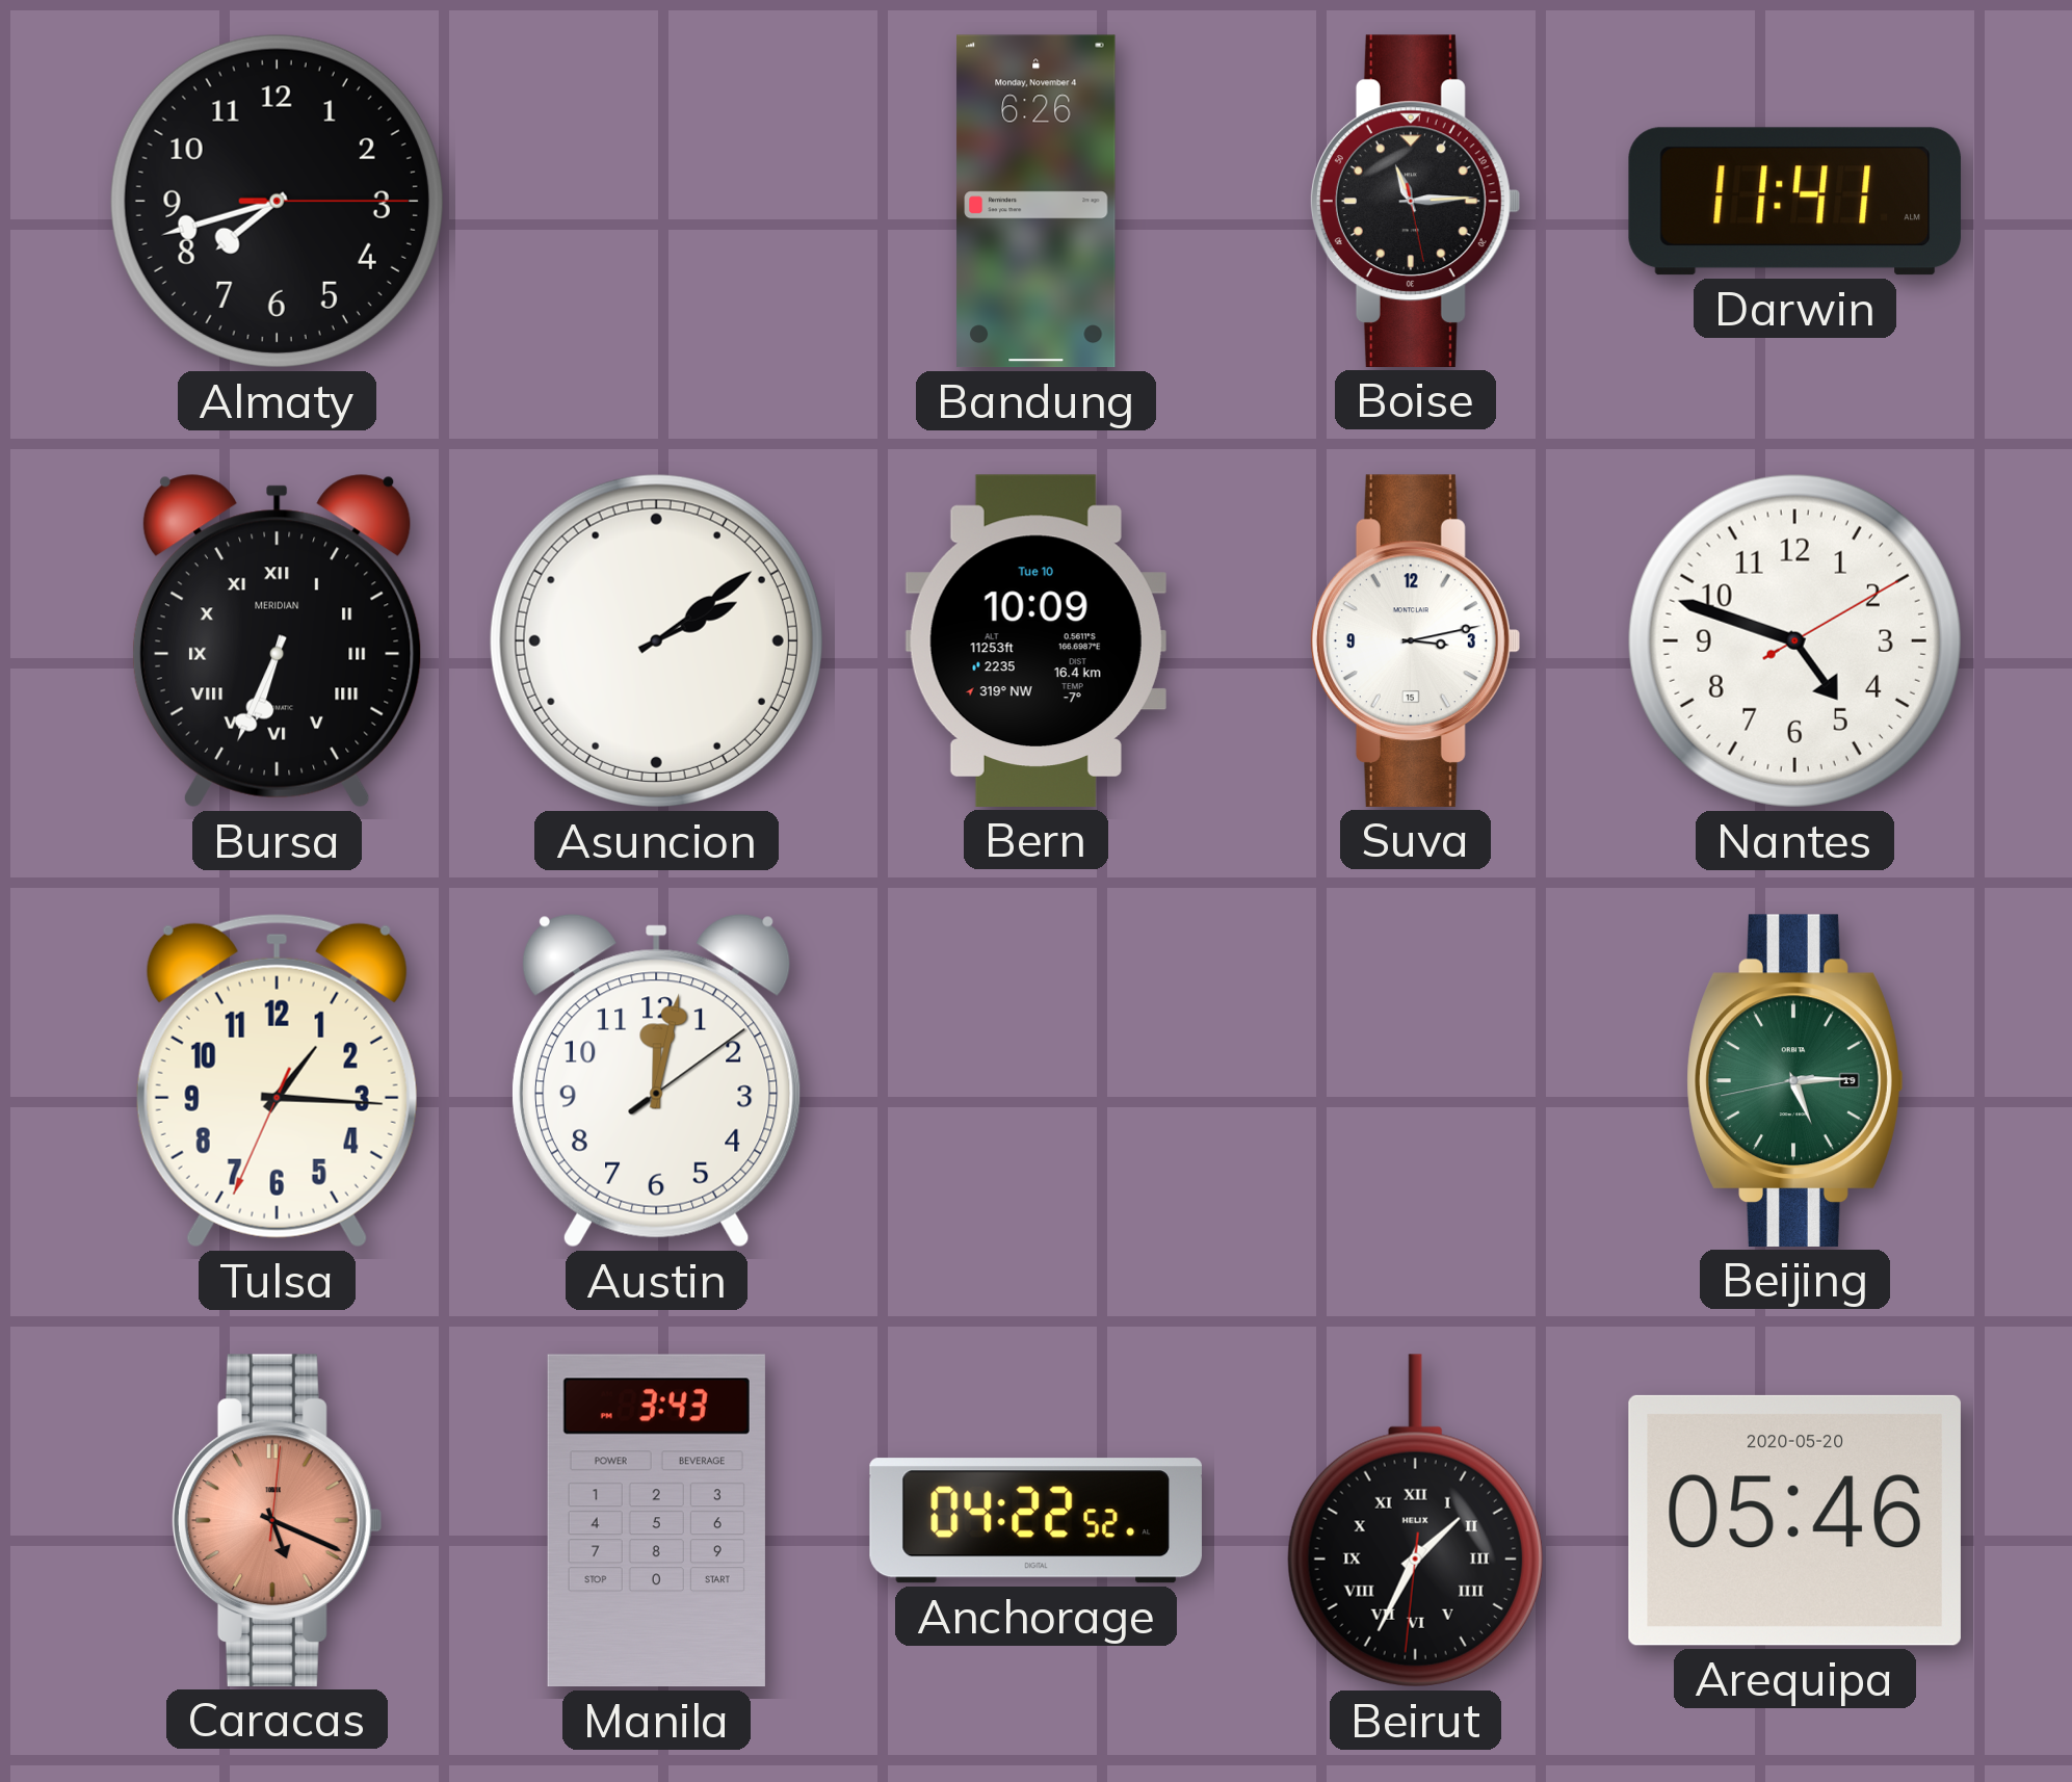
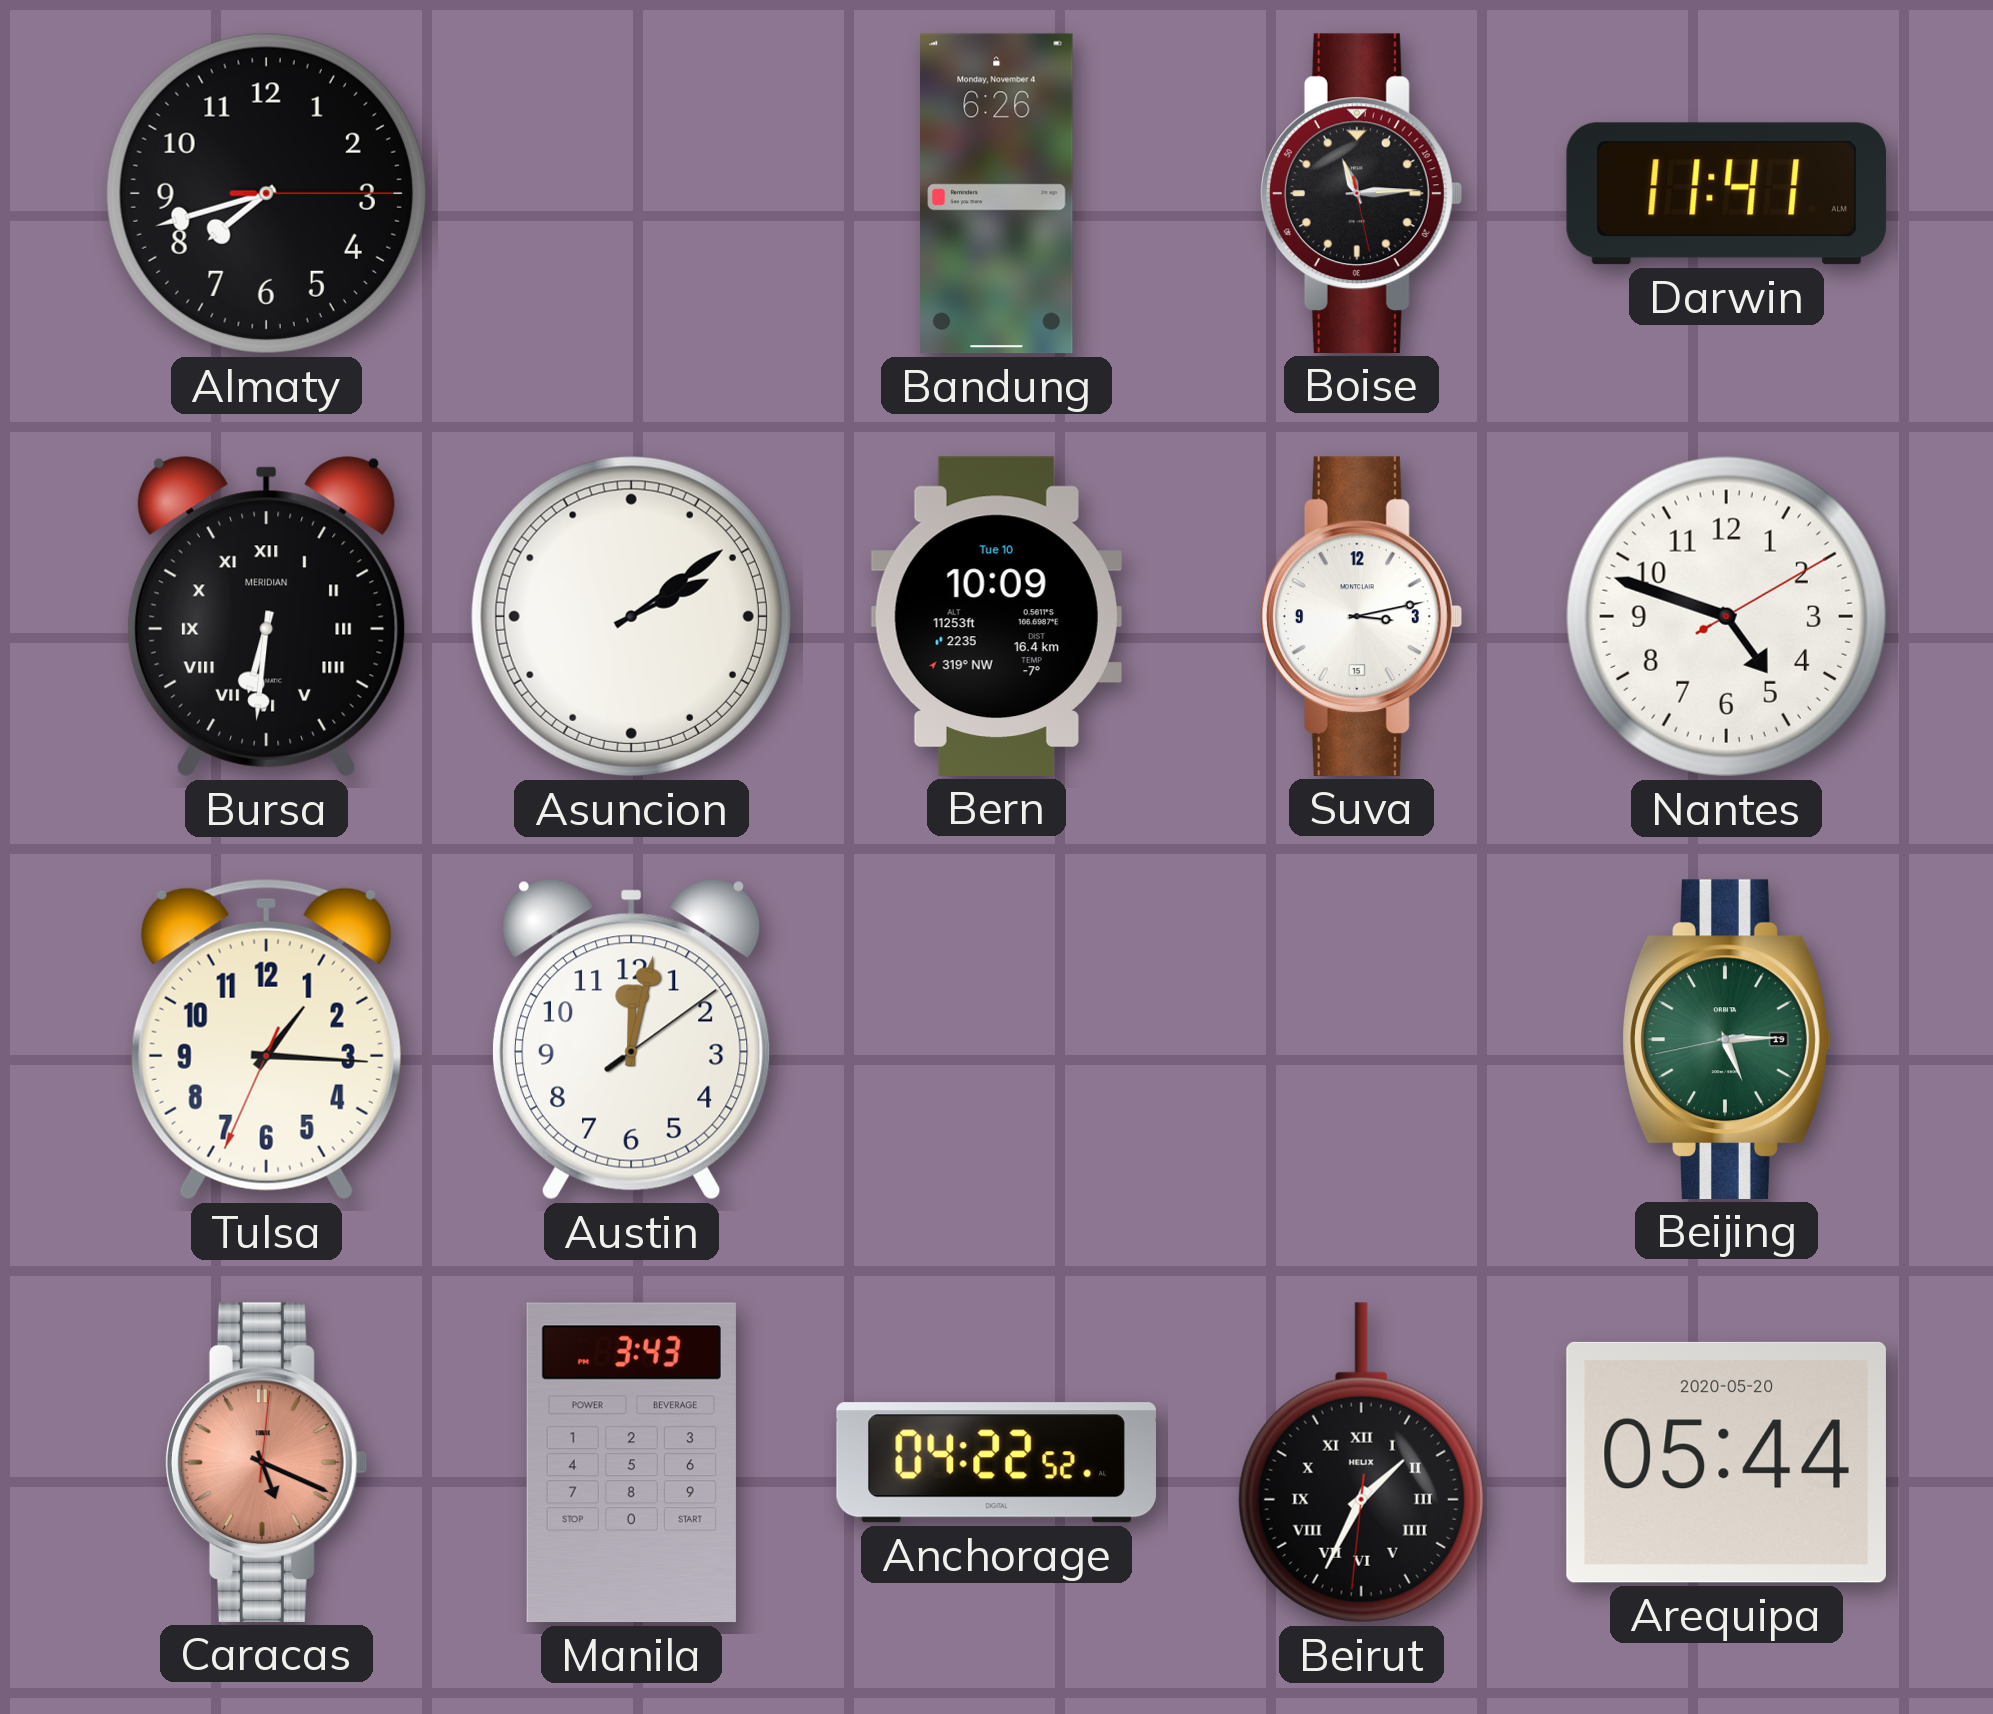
Bursa: 6:34 -> 6:31 (266, 617)
Arequipa: 05:46 -> 05:44 (1726, 1462)
